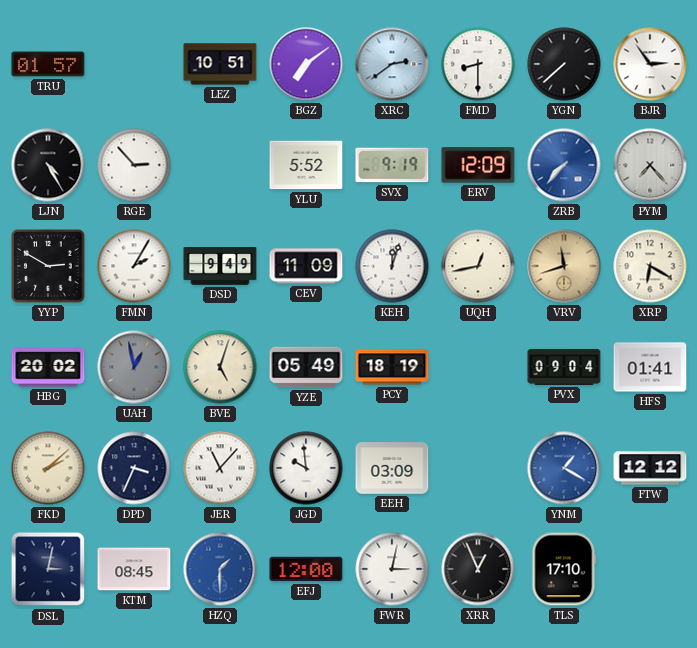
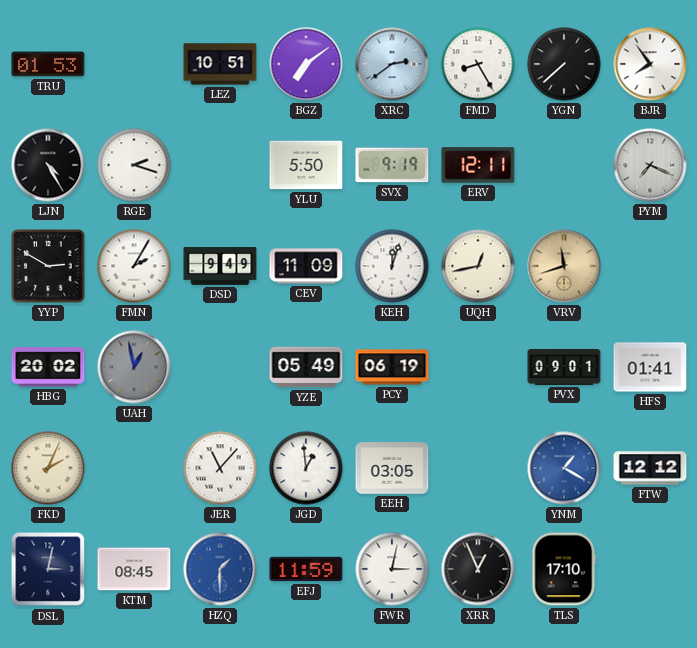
TRU: 01:57 -> 01:53 (48, 64)
FMD: 8:30 -> 8:25 (478, 64)
BJR: 2:54 -> 7:54 (650, 64)
RGE: 2:53 -> 2:18 (134, 165)
YLU: 5:52 -> 5:50 (306, 165)
ERV: 12:09 -> 12:11 (478, 165)
ZRB: 7:37 -> none (564, 165)
PYM: 7:23 -> 7:19 (650, 165)
XRP: 6:20 -> none (650, 266)
BVE: 5:03 -> none (220, 367)
PCY: 18:19 -> 06:19 (392, 367)
PVX: 09:04 -> 09:01 (564, 367)
FKD: 2:08 -> 2:04 (48, 468)
DPD: 3:34 -> none (134, 468)
JGD: 9:59 -> 12:59 (306, 468)
EEH: 03:09 -> 03:05 (392, 468)
EFJ: 12:00 -> 11:59 (306, 569)
